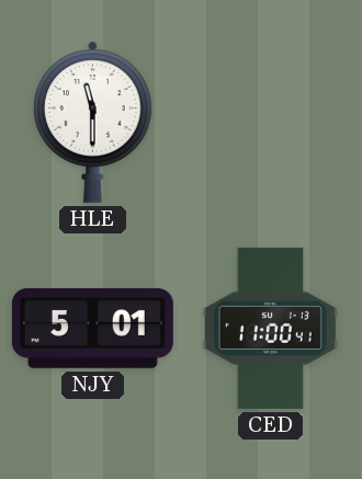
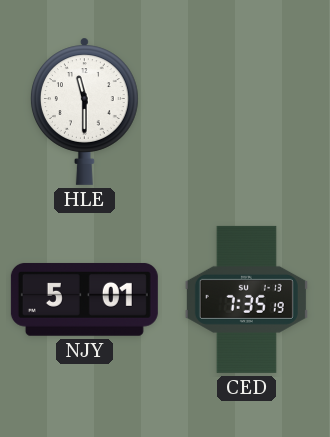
CED: 11:00 -> 7:35 (246, 299)
